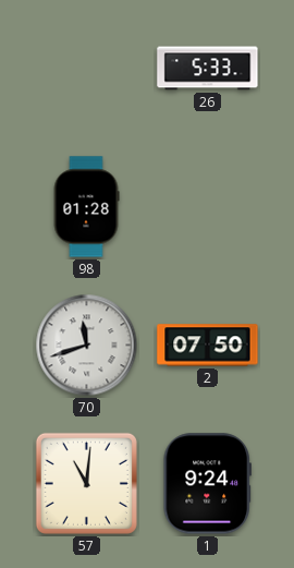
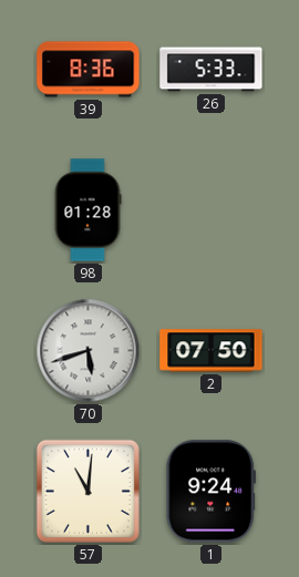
39: none -> 8:36 (89, 70)
70: 11:42 -> 5:42 (89, 351)
